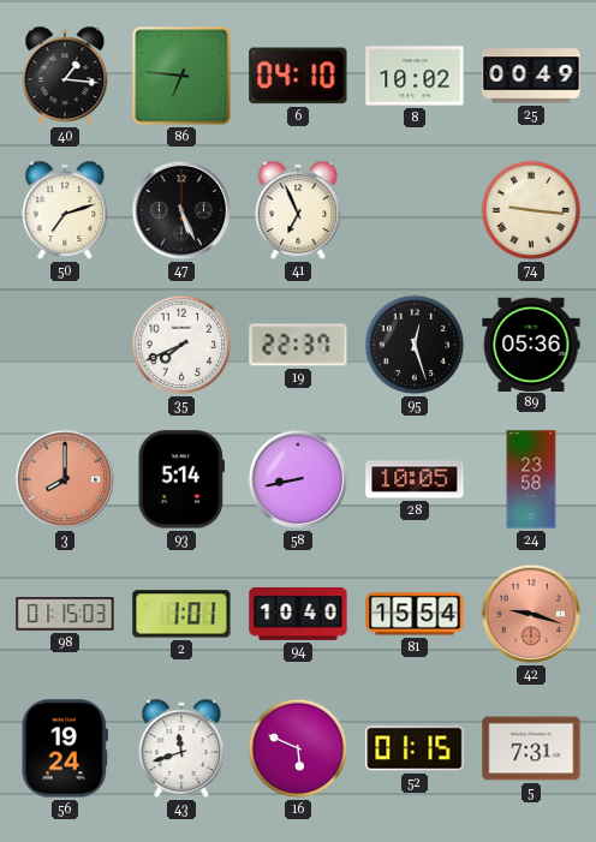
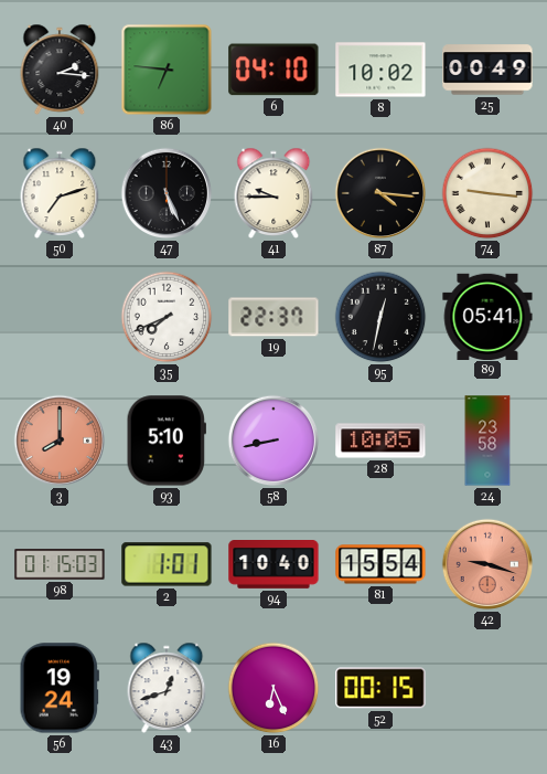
40: 1:16 -> 2:16 (60, 70)
41: 6:56 -> 9:45 (273, 193)
87: none -> 4:16 (380, 193)
95: 12:27 -> 12:32 (380, 317)
89: 05:36 -> 05:41 (487, 316)
93: 5:14 -> 5:10 (167, 441)
43: 11:42 -> 12:42 (167, 688)
16: 5:49 -> 6:26 (273, 688)
52: 01:15 -> 00:15 (380, 688)
5: 7:31 -> none (531, 748)
